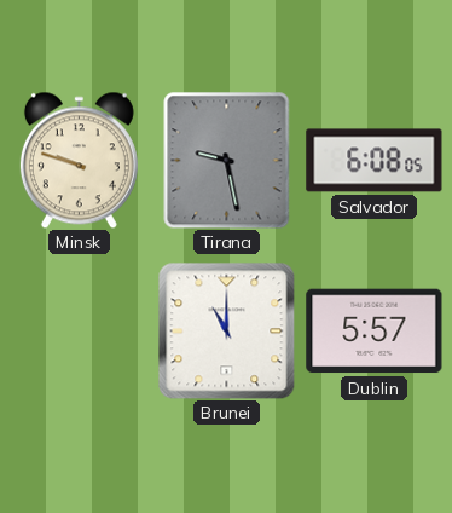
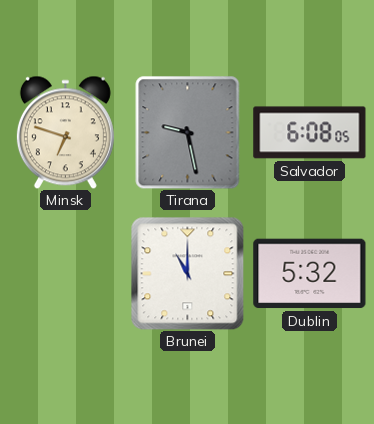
Minsk: 9:48 -> 6:48 (65, 132)
Dublin: 5:57 -> 5:32 (310, 274)
